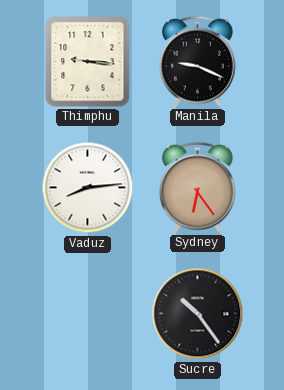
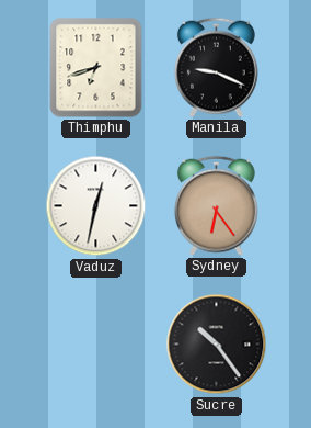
Thimphu: 9:16 -> 6:42 (96, 68)
Vaduz: 8:14 -> 12:32 (96, 206)
